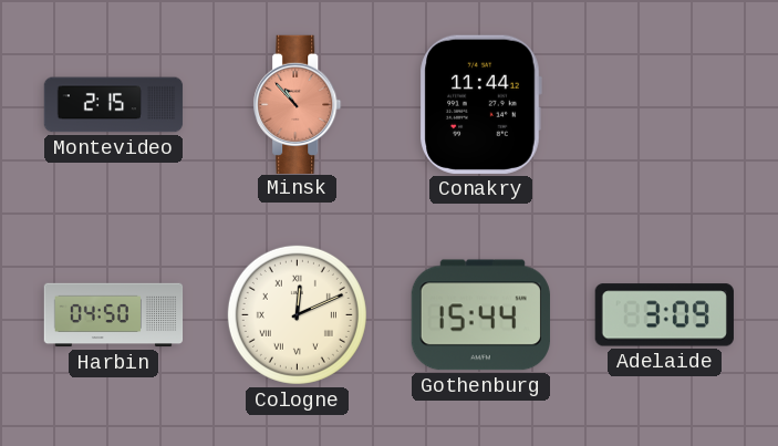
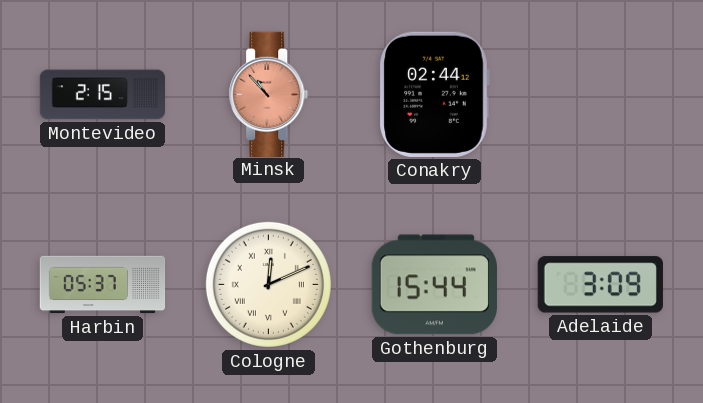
Conakry: 11:44 -> 02:44 (434, 94)
Harbin: 04:50 -> 05:37 (103, 285)
